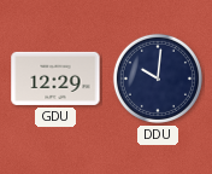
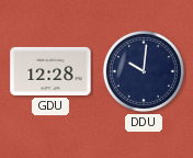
GDU: 12:29 -> 12:28 (50, 71)
